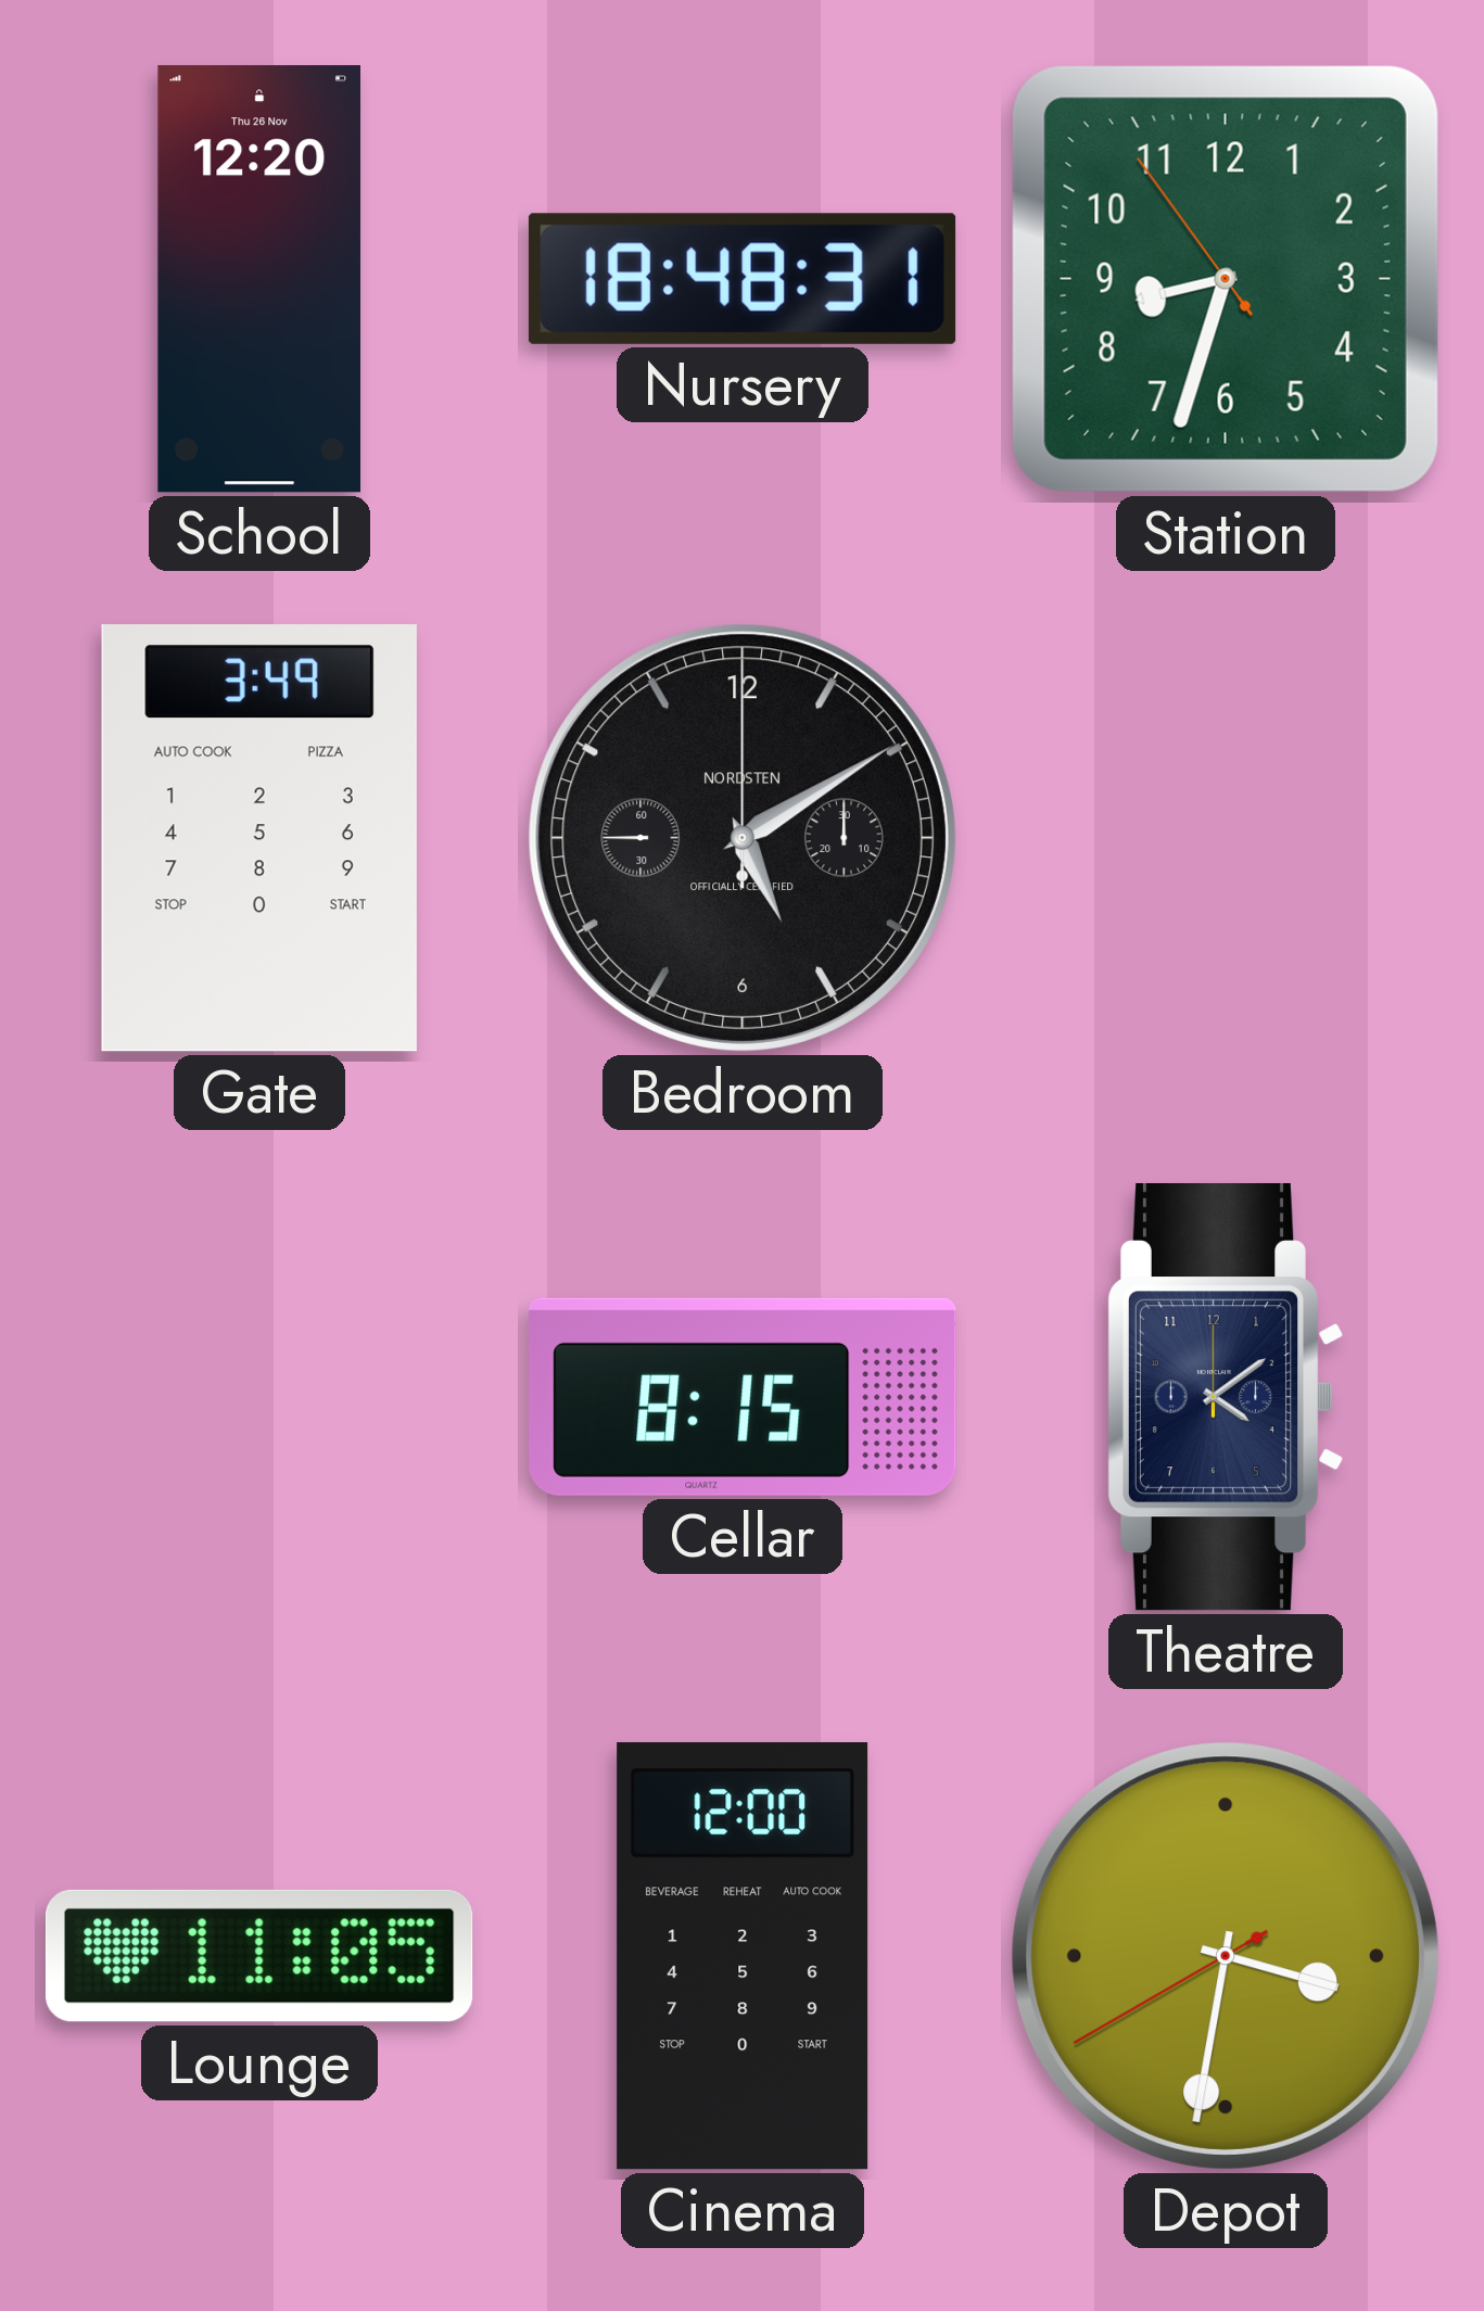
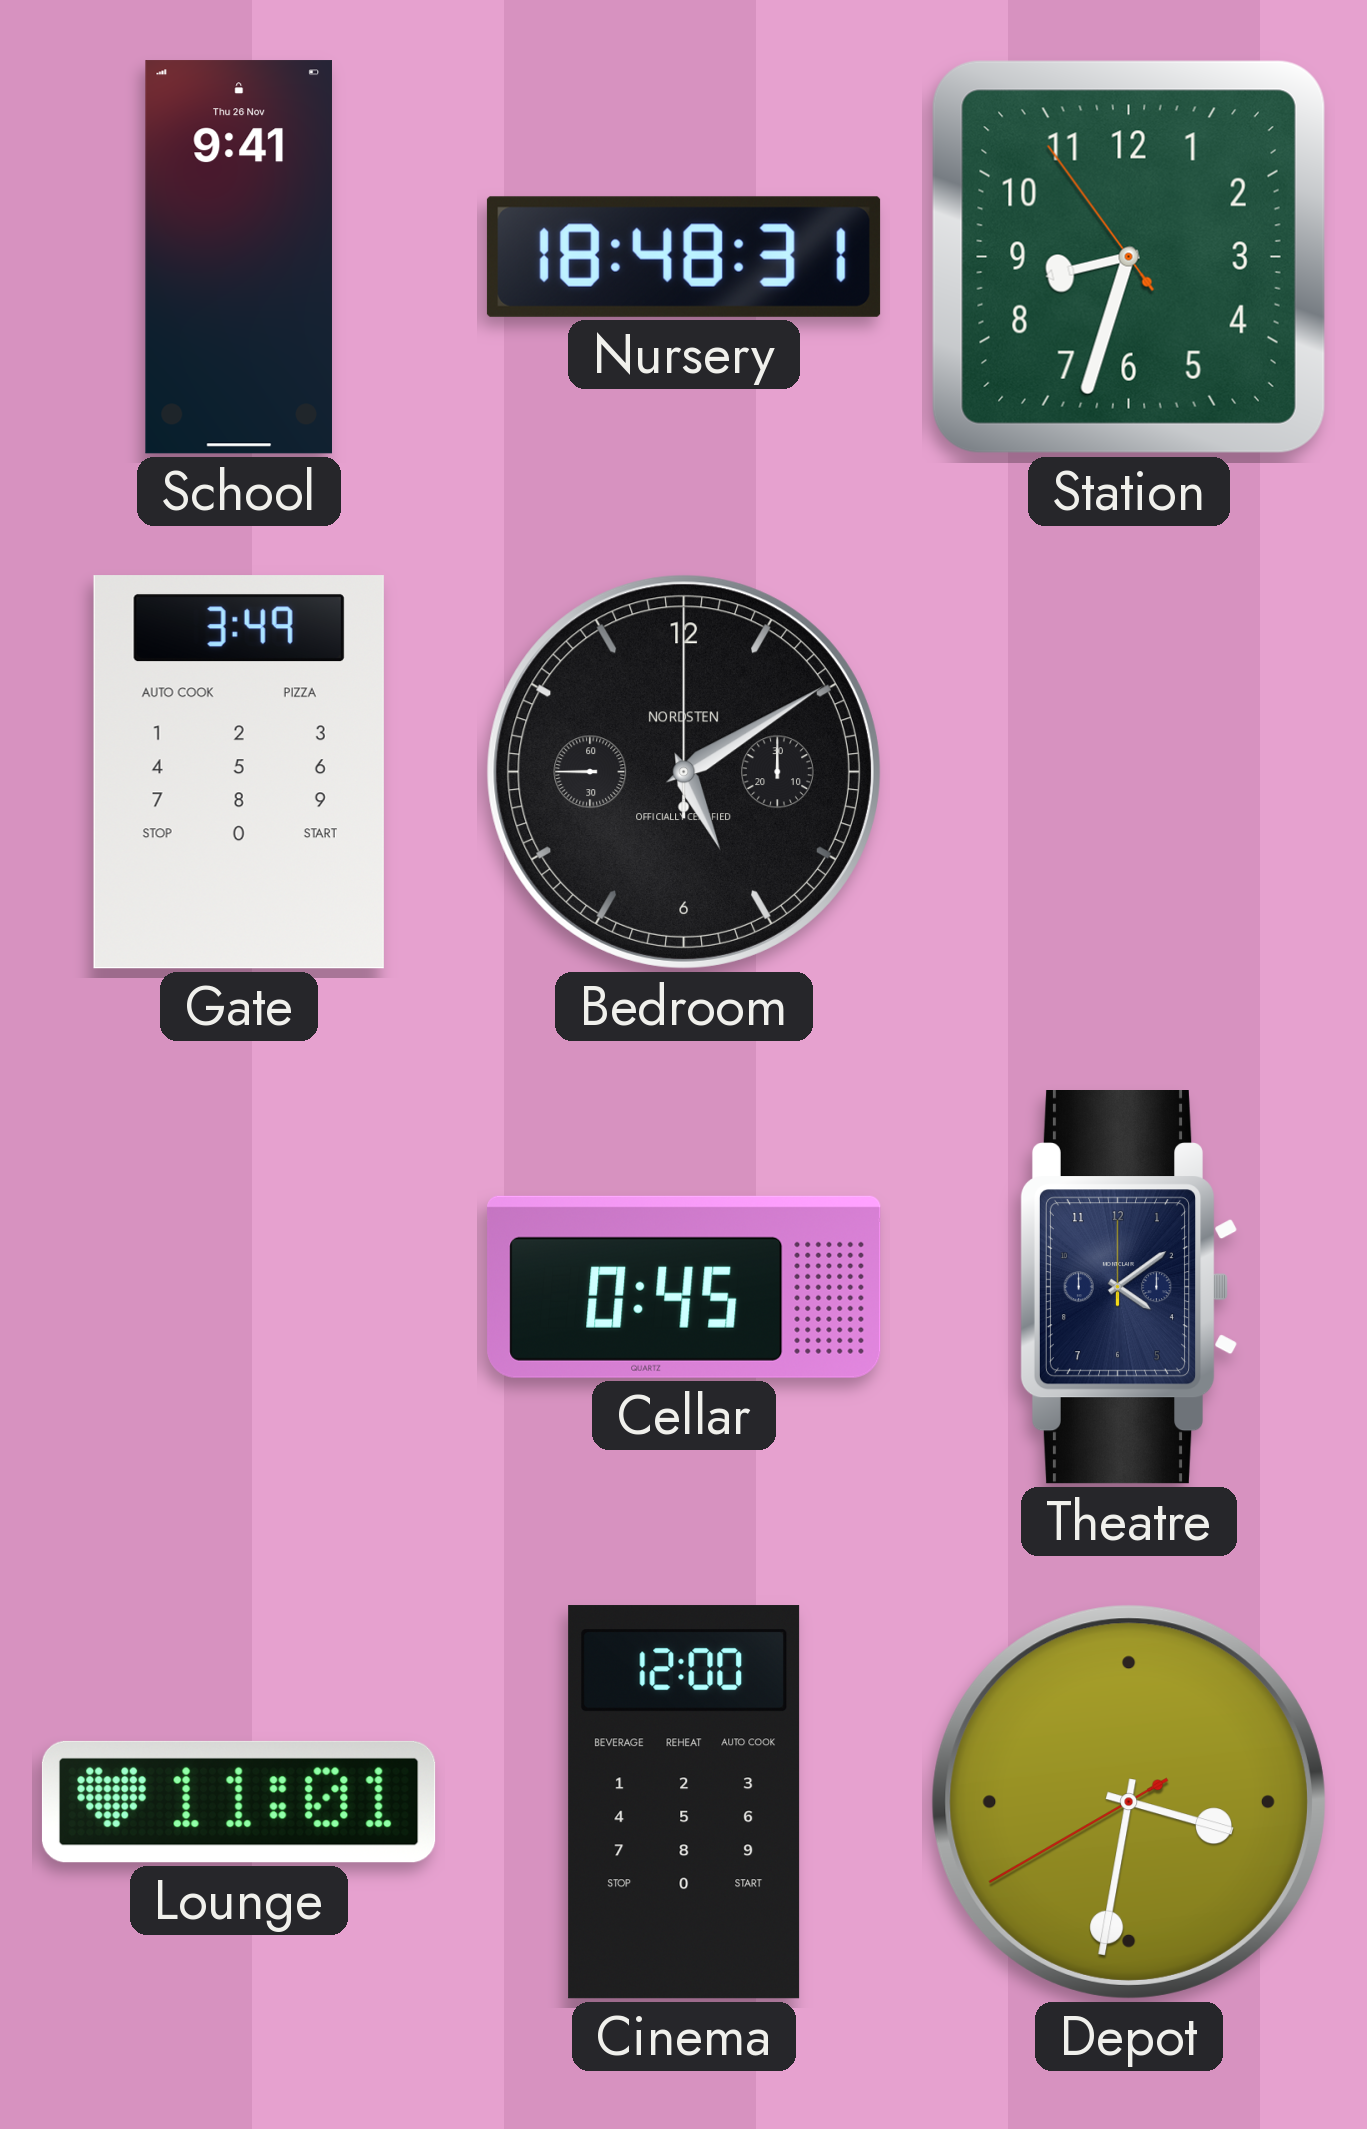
School: 12:20 -> 9:41 (238, 257)
Cellar: 8:15 -> 0:45 (684, 1287)
Lounge: 11:05 -> 11:01 (239, 1802)
